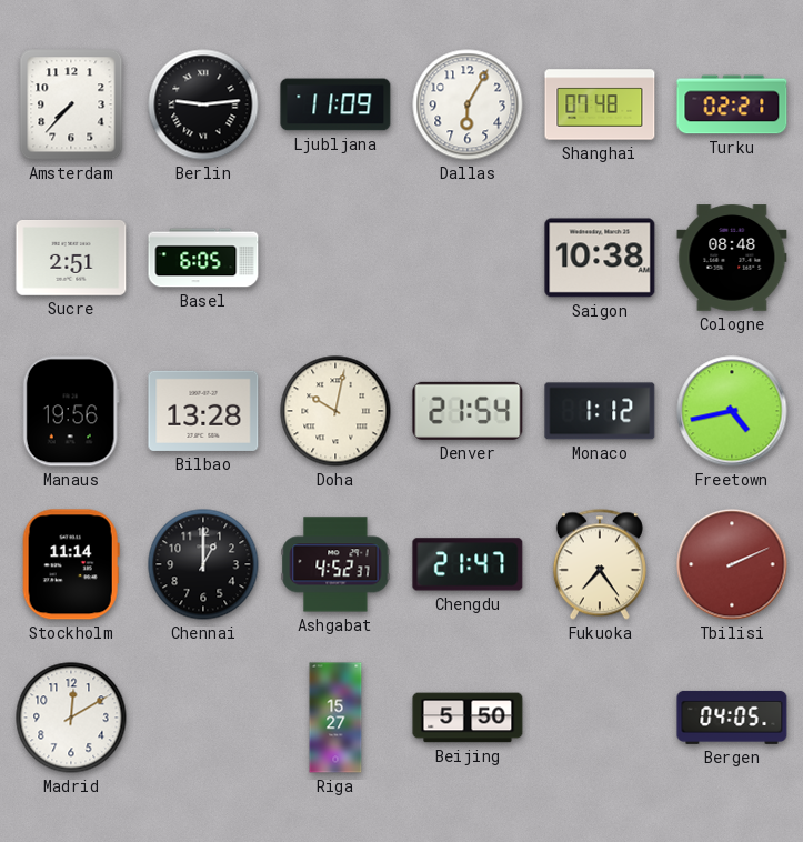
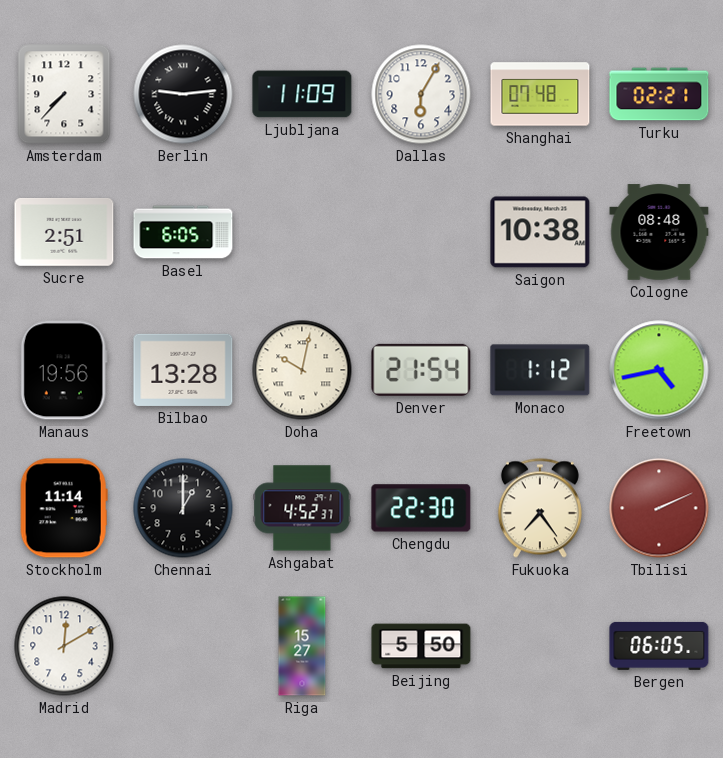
Chengdu: 21:47 -> 22:30 (421, 508)
Bergen: 04:05 -> 06:05 (659, 646)
